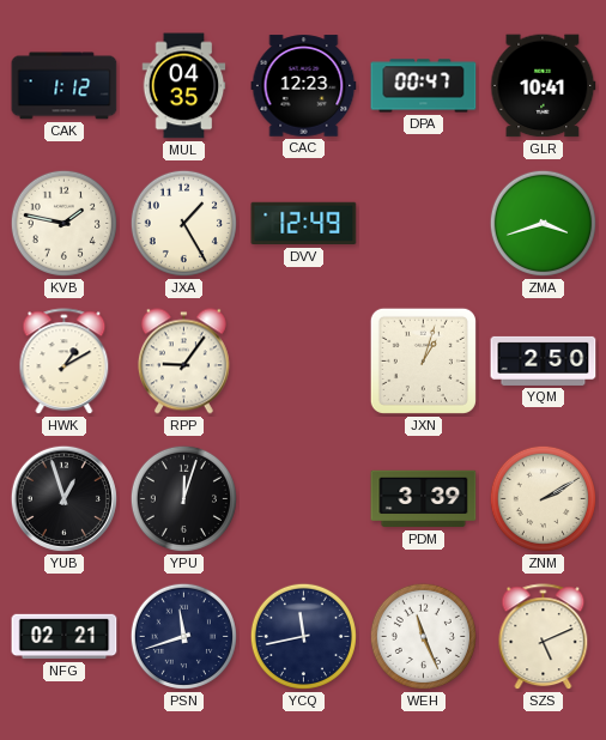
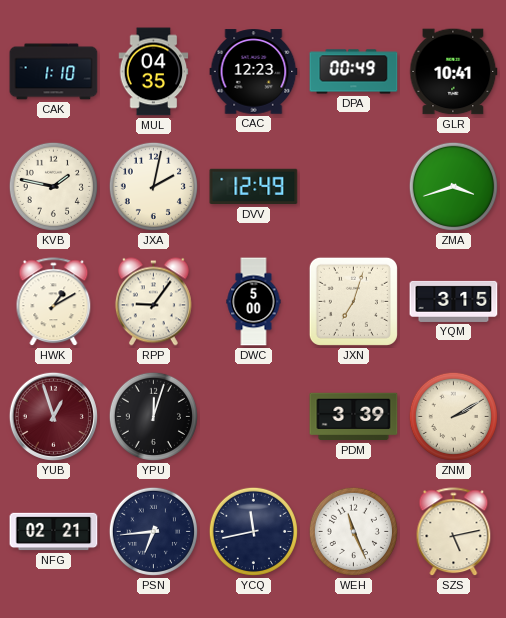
CAK: 1:12 -> 1:10 (54, 72)
DPA: 00:47 -> 00:49 (354, 72)
JXA: 1:25 -> 2:02 (153, 186)
DWC: none -> 5:00 (254, 302)
JXN: 1:03 -> 7:03 (353, 301)
YQM: 2:50 -> 3:15 (454, 301)
YUB dial: black -> burgundy (53, 416)
PSN: 11:42 -> 6:44 (153, 531)
SZS: 5:11 -> 5:13 (454, 532)
